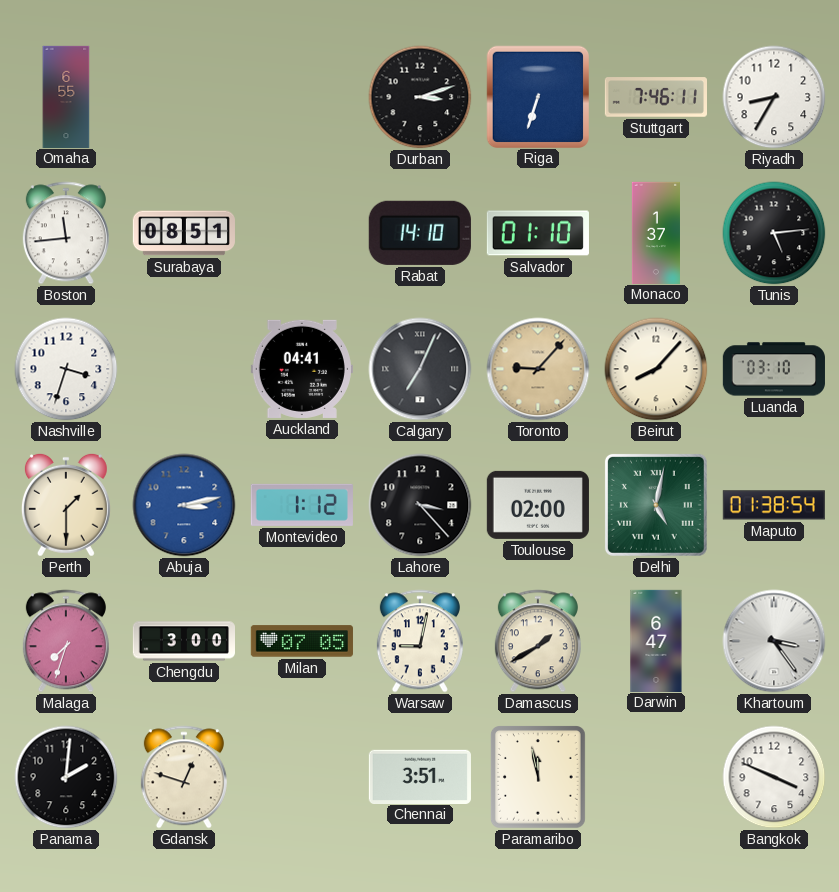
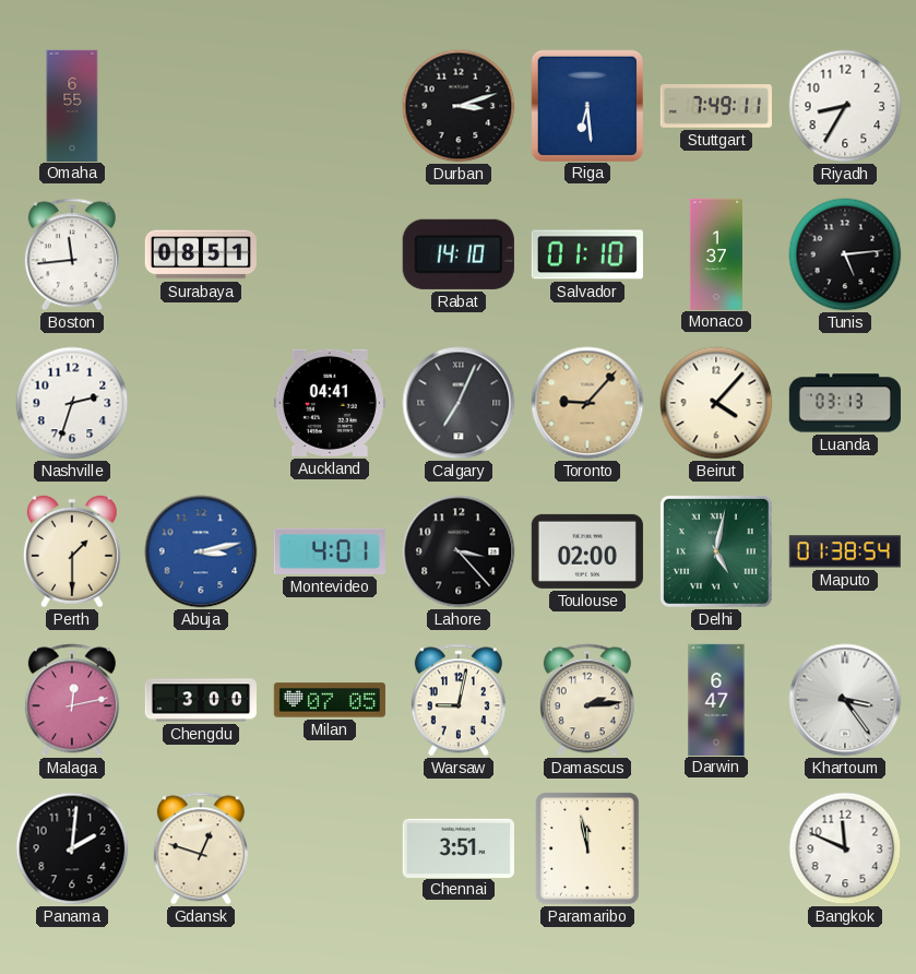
Riga: 6:33 -> 6:29 (586, 105)
Stuttgart: 7:46 -> 7:49 (715, 106)
Nashville: 3:33 -> 2:33 (72, 403)
Beirut: 8:07 -> 4:07 (716, 403)
Luanda: 03:10 -> 03:13 (845, 403)
Montevideo: 1:12 -> 4:01 (330, 551)
Malaga: 7:33 -> 12:13 (72, 700)
Damascus: 1:40 -> 2:14 (587, 700)
Bangkok: 3:49 -> 11:49 (845, 848)
